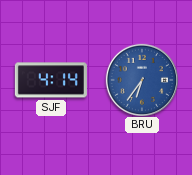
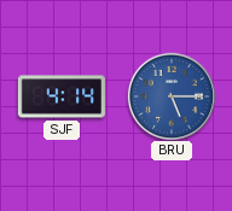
BRU: 6:36 -> 5:15 (170, 95)
